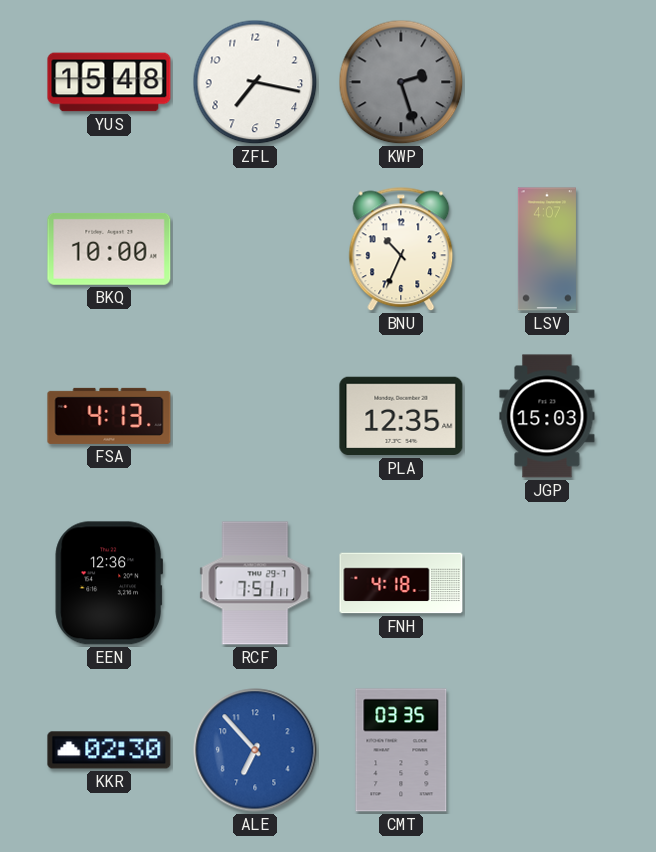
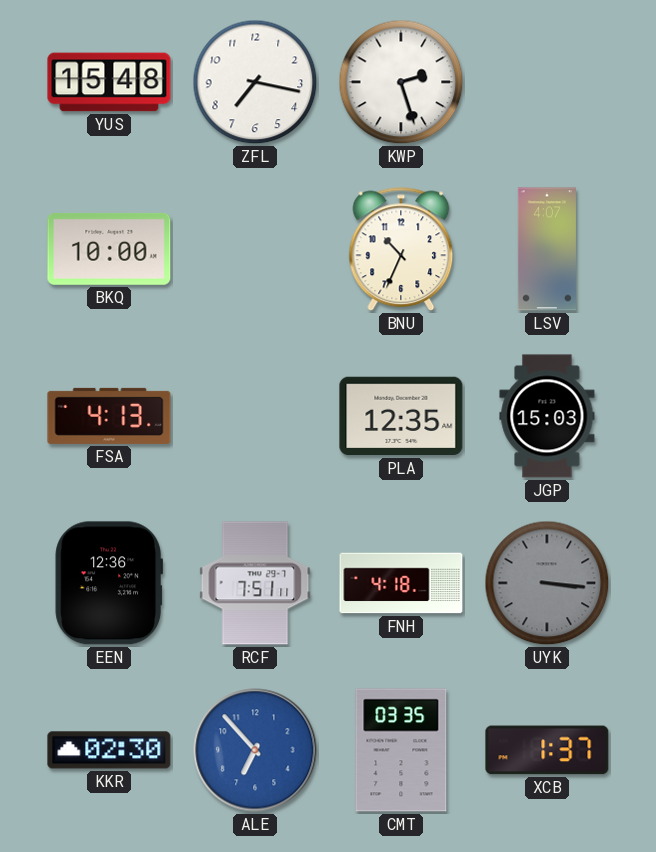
KWP dial: grey -> white (401, 82)
UYK: none -> 3:16 (547, 583)
XCB: none -> 1:37 (547, 750)
